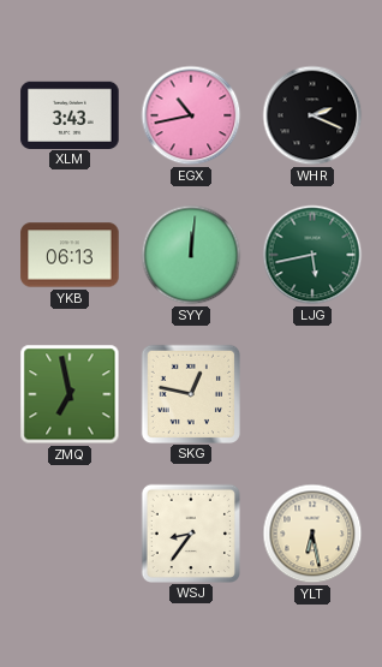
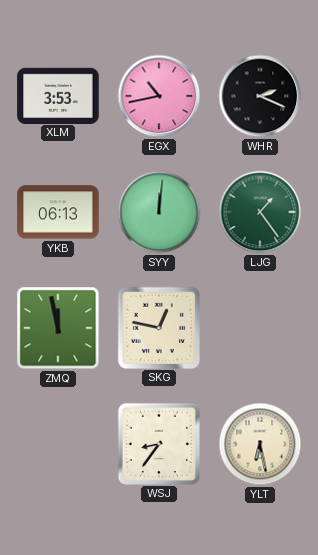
XLM: 3:43 -> 3:53 (58, 95)
LJG: 5:43 -> 1:24 (260, 212)
ZMQ: 6:58 -> 11:58 (58, 328)
